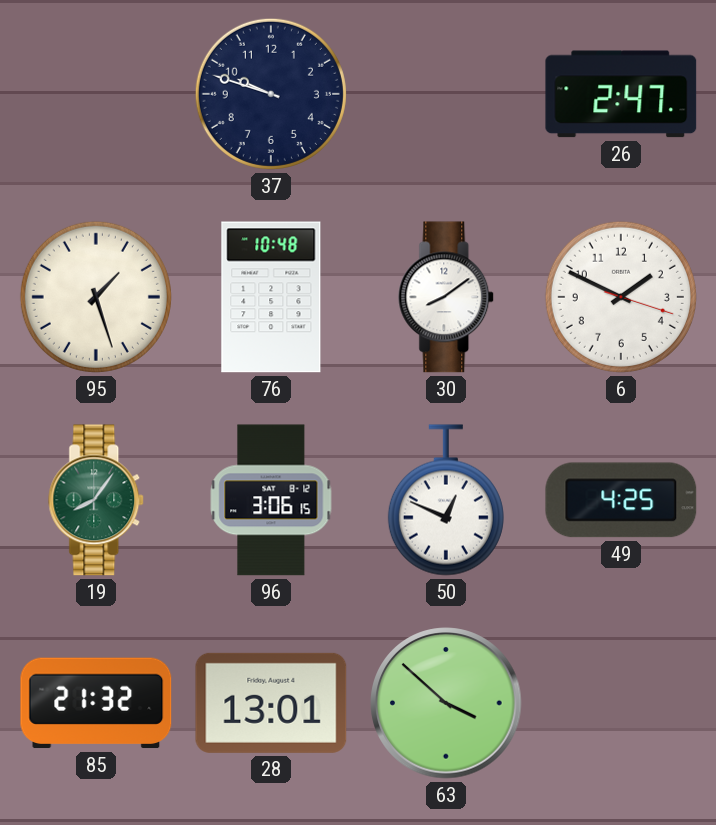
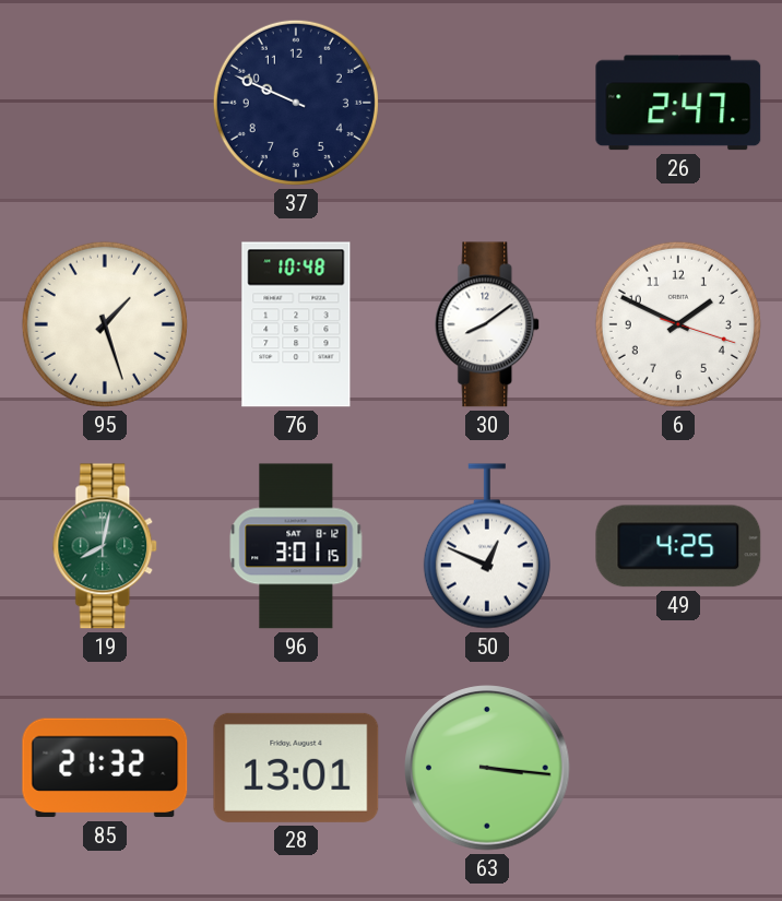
37: 9:48 -> 9:49 (296, 103)
19: 8:06 -> 8:02 (106, 546)
96: 3:06 -> 3:01 (296, 546)
63: 3:52 -> 3:16 (487, 768)
